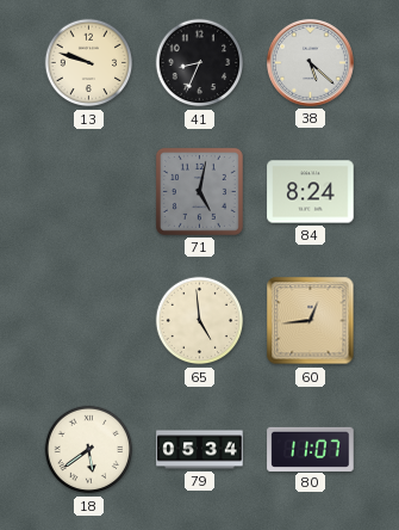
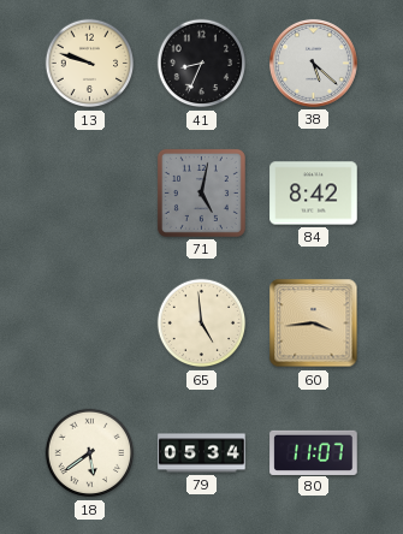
84: 8:24 -> 8:42 (314, 194)
60: 12:44 -> 3:44 (314, 324)
